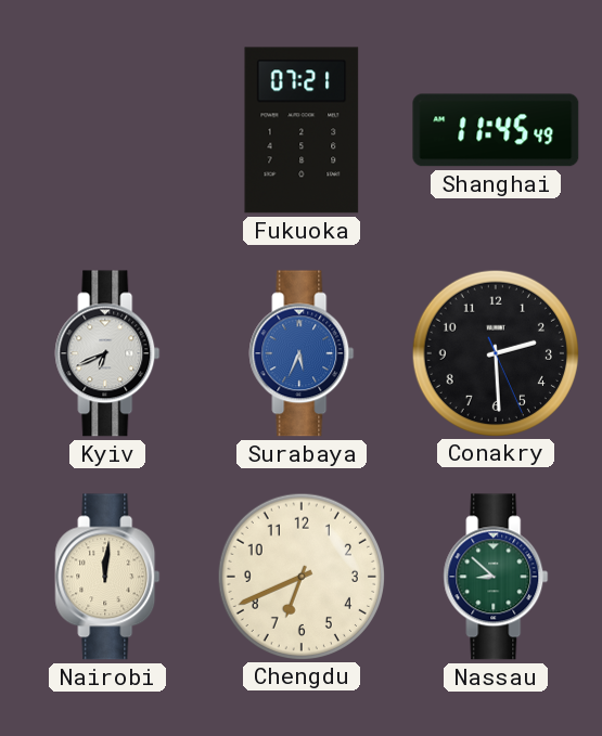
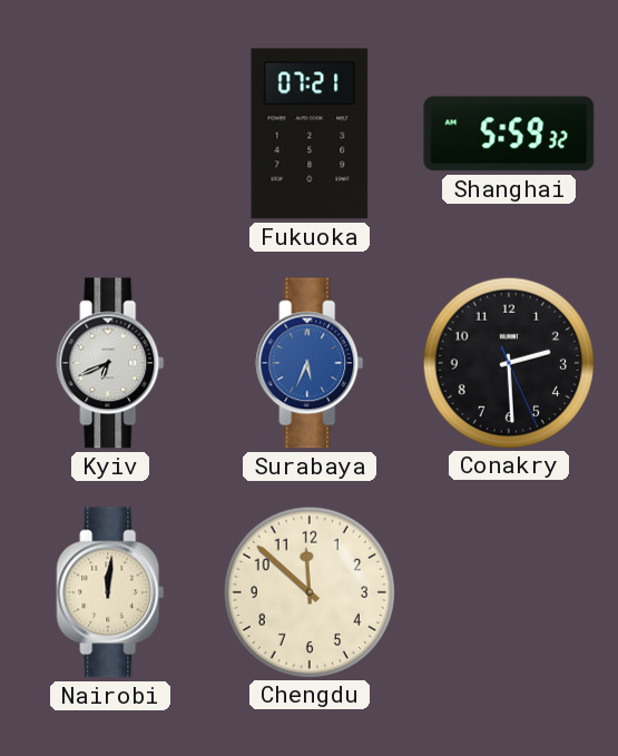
Shanghai: 11:45 -> 5:59 (509, 134)
Chengdu: 6:41 -> 11:52 (308, 591)
Nassau: 8:52 -> none (496, 577)
